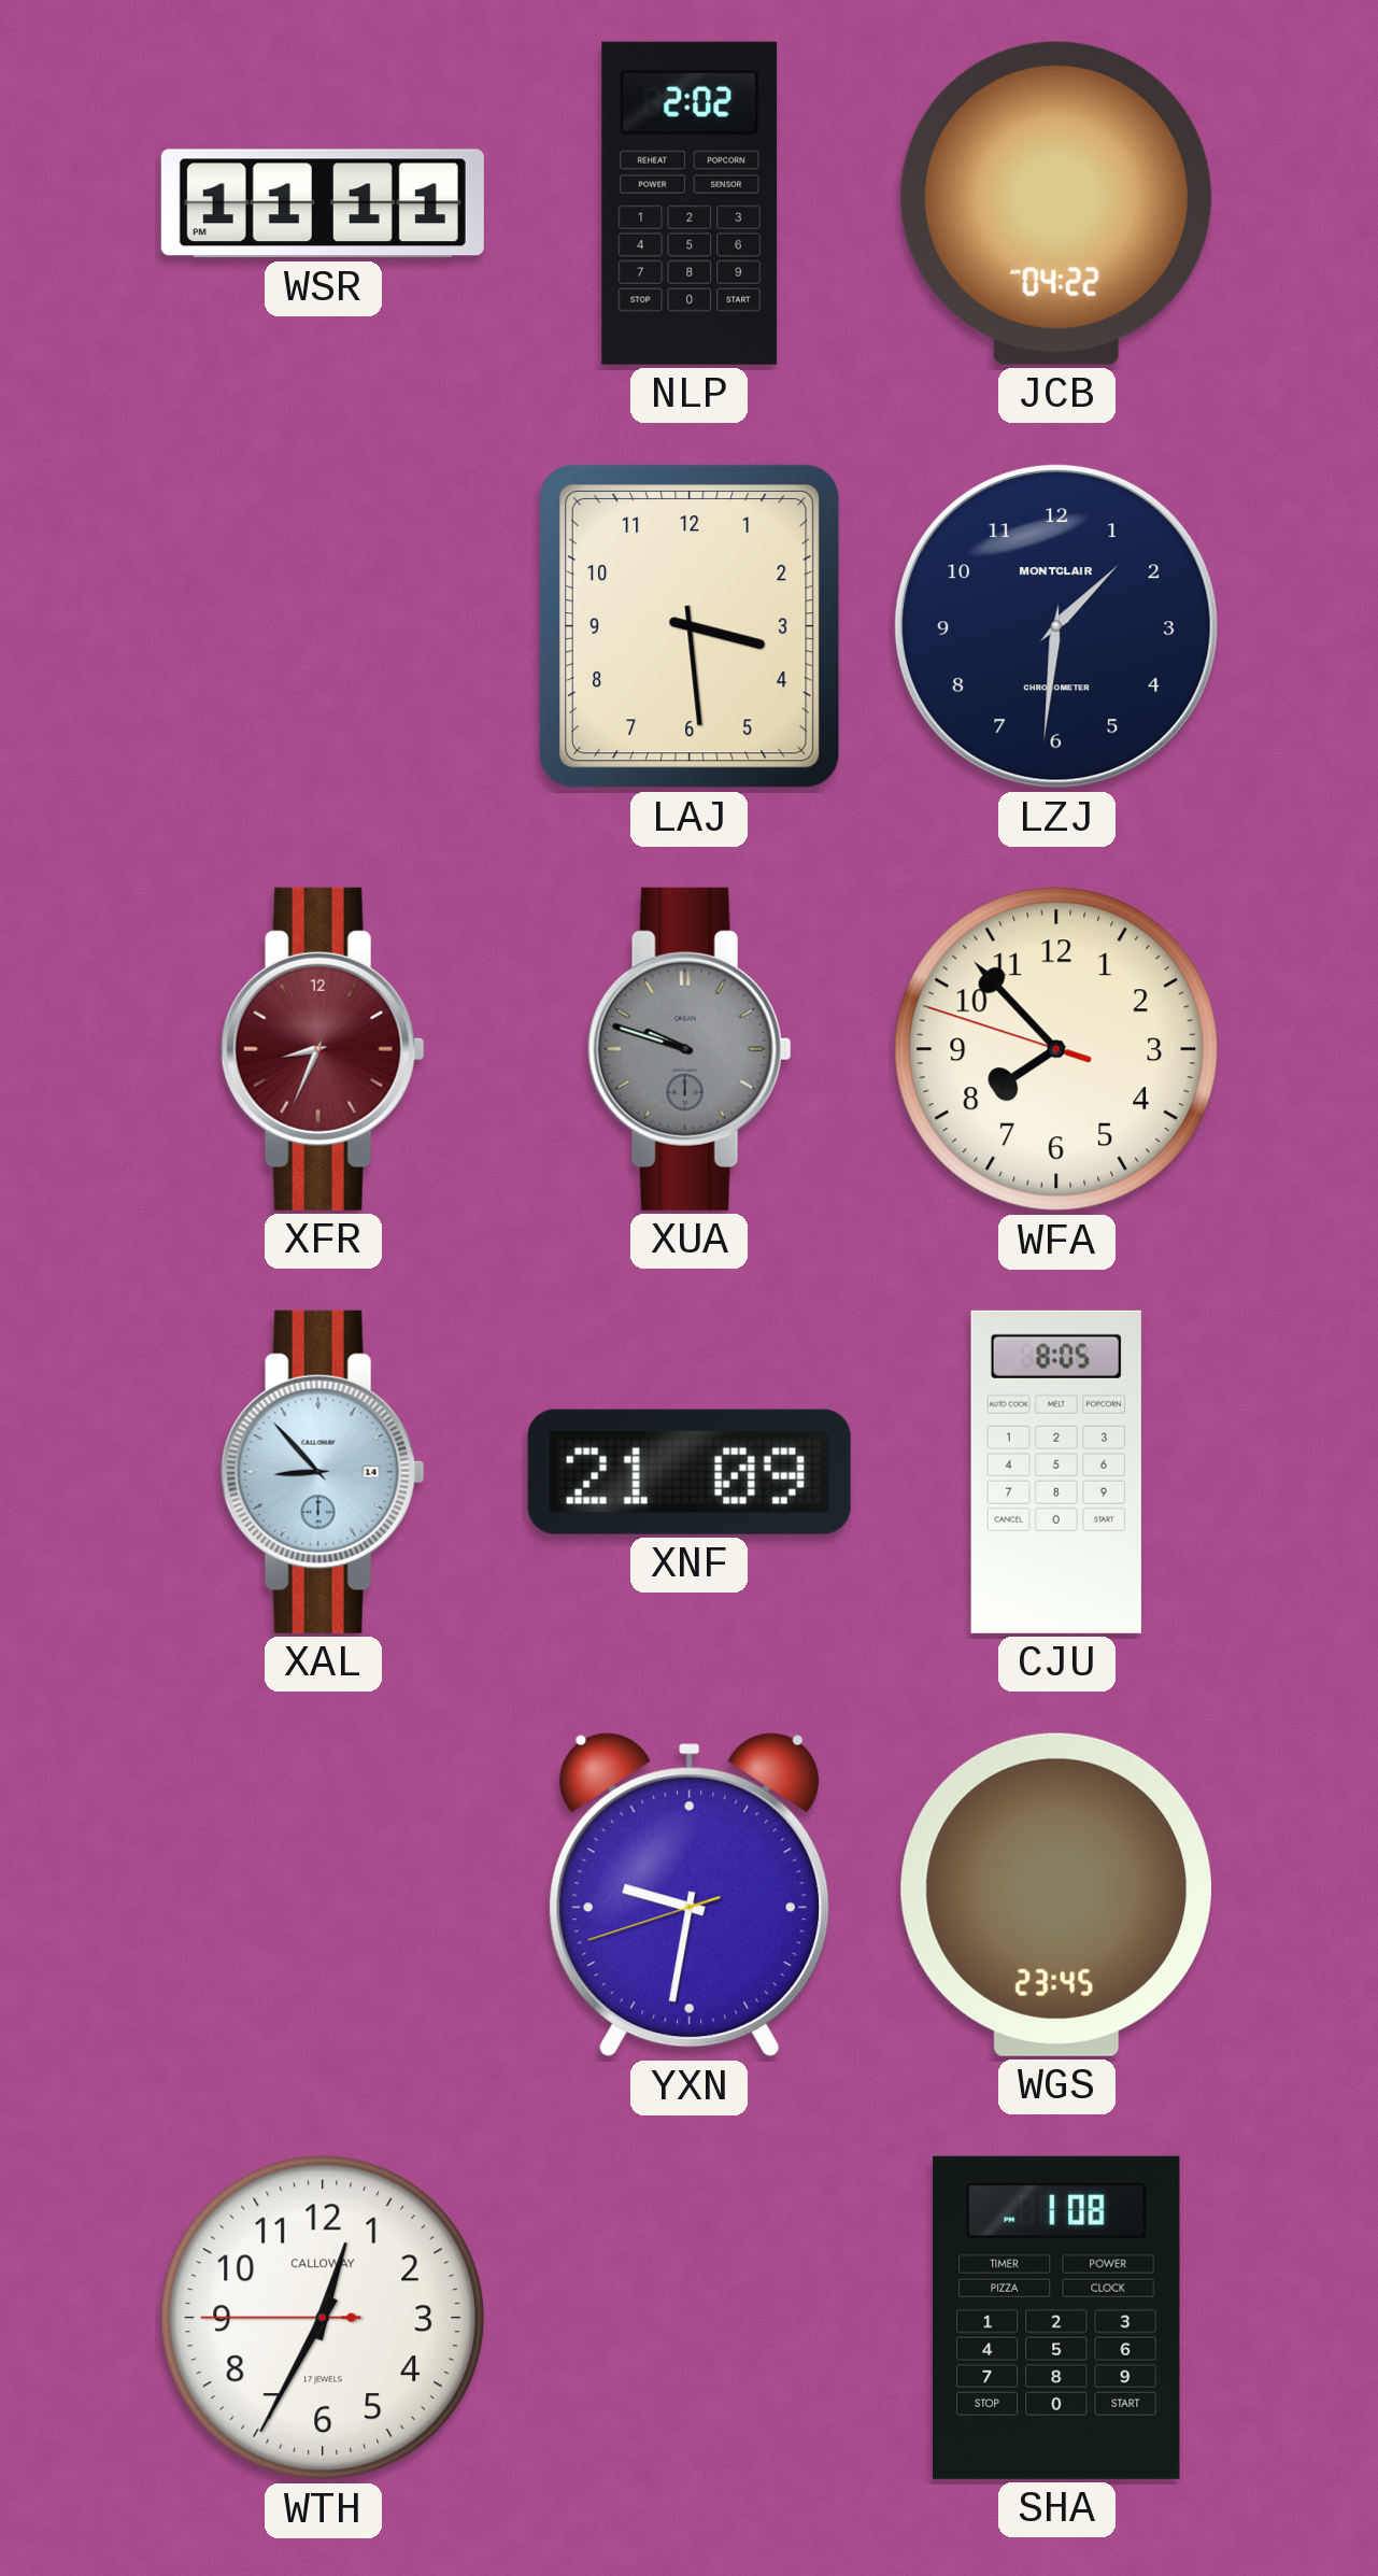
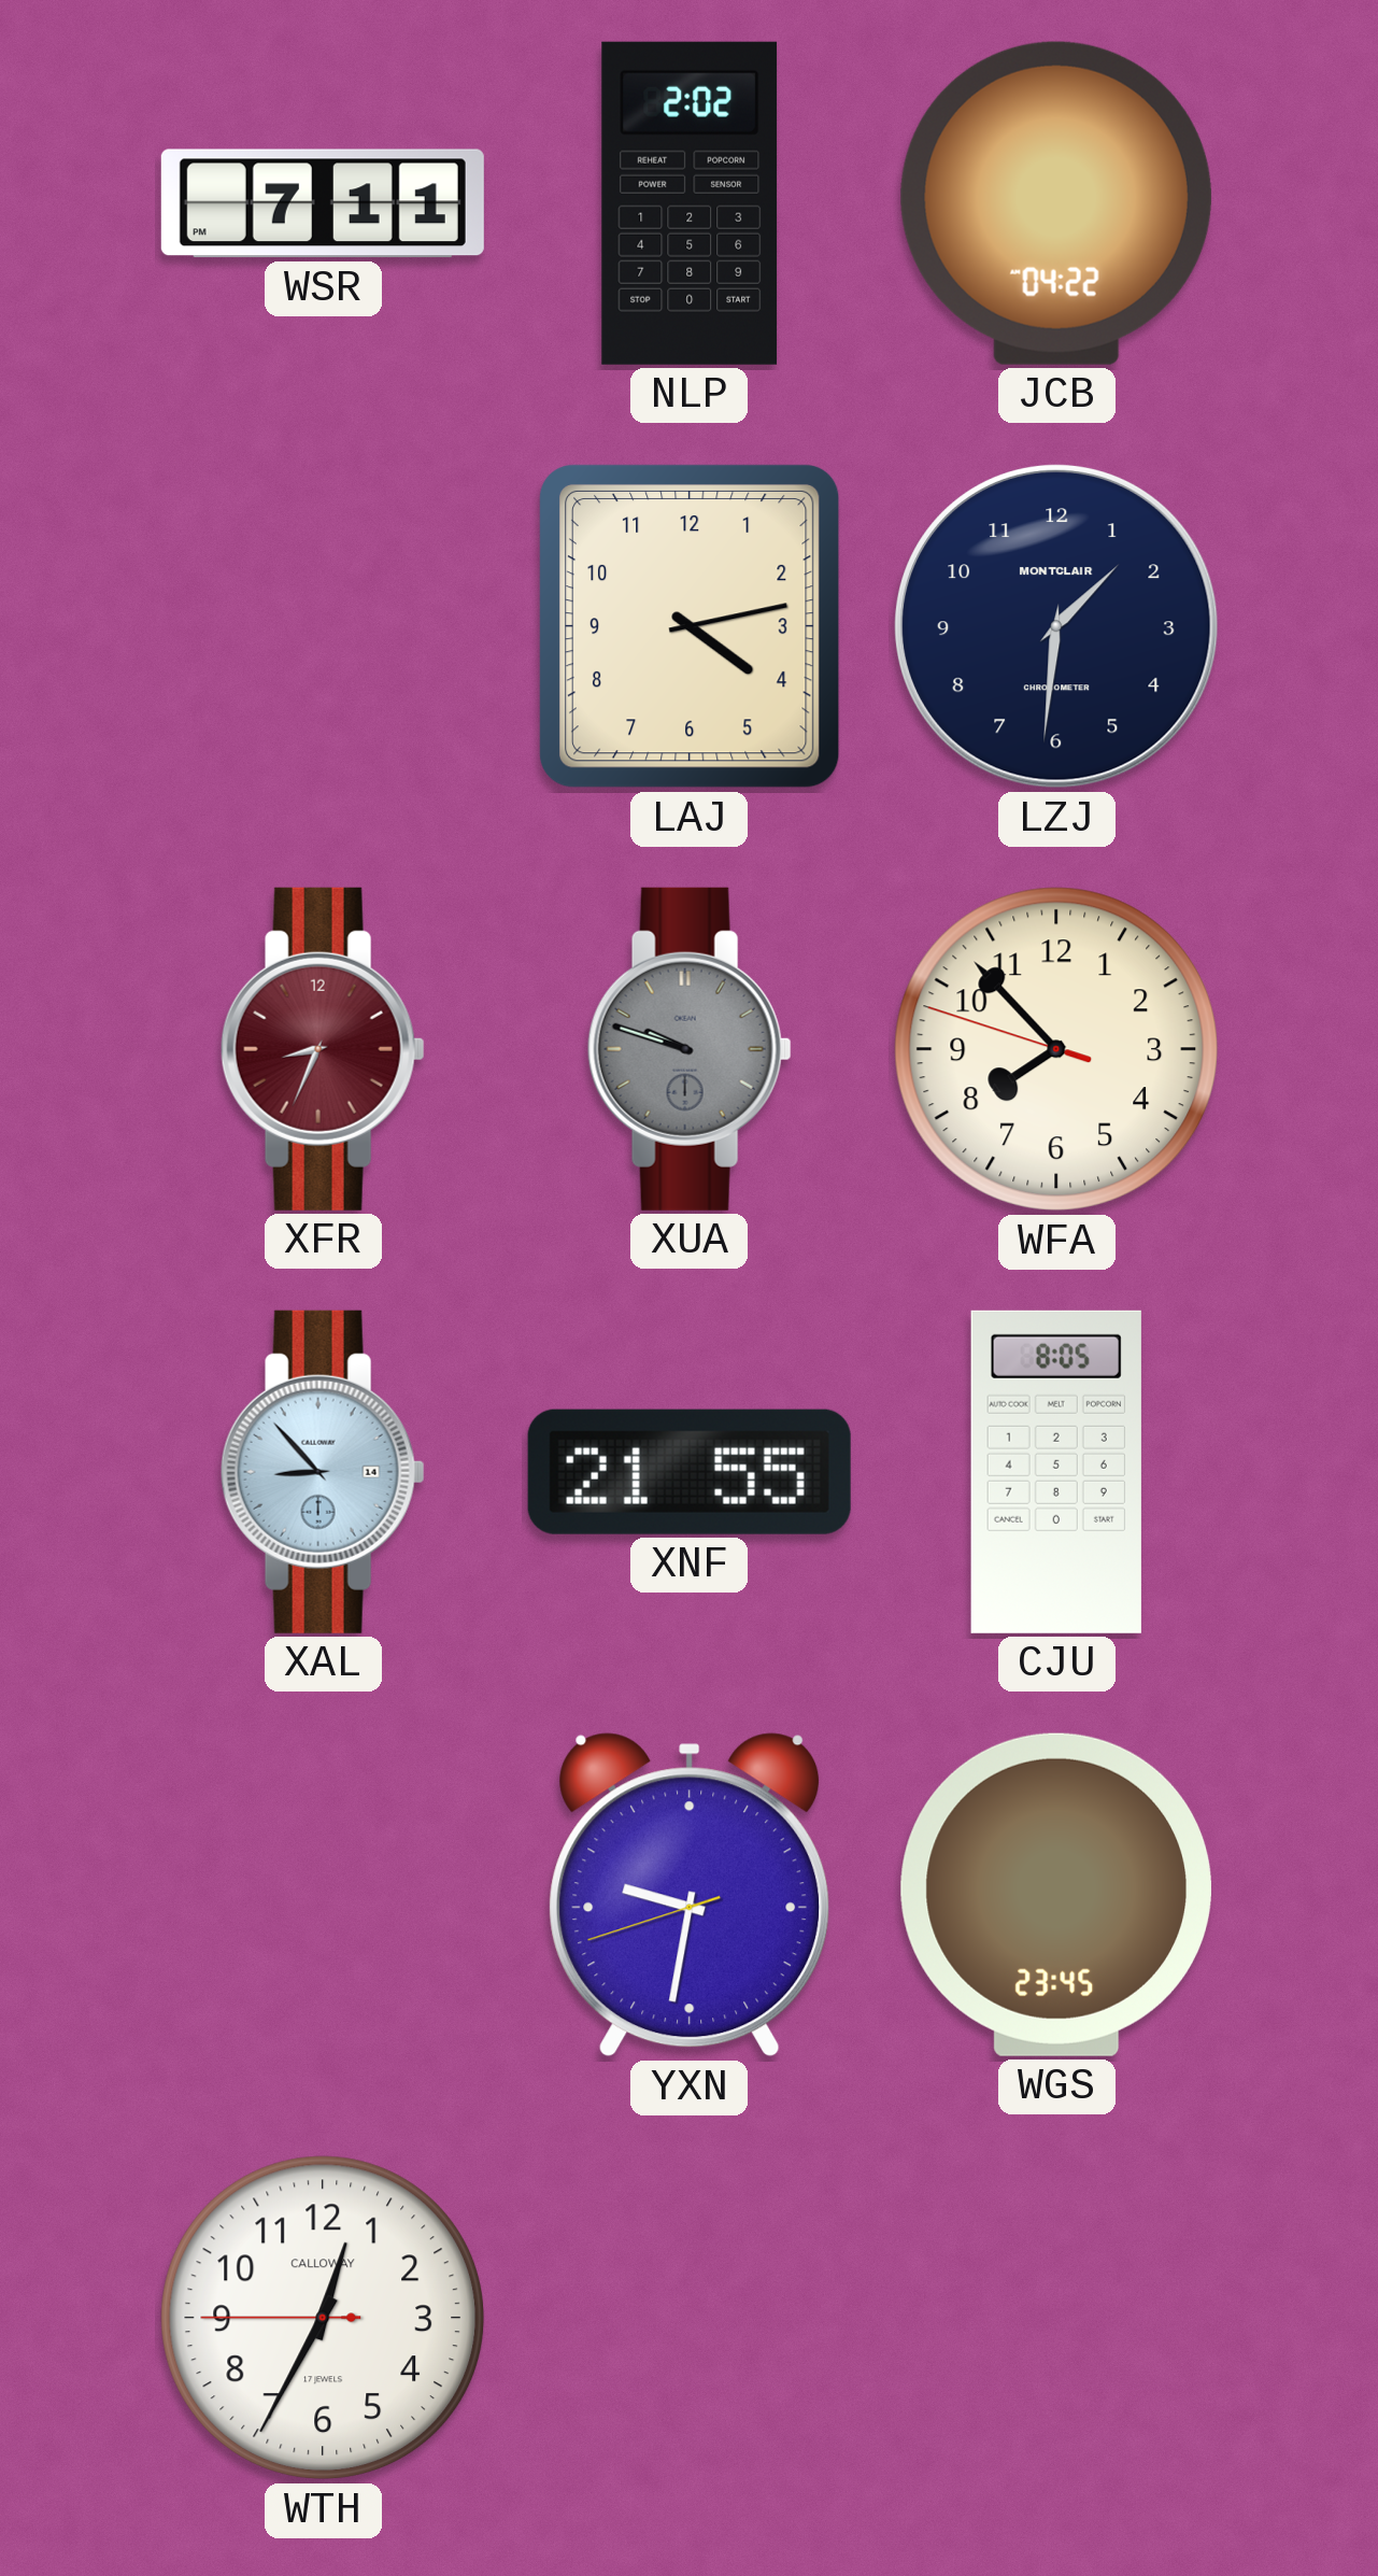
WSR: 11:11 -> 7:11 (323, 203)
LAJ: 3:29 -> 4:13 (690, 626)
XNF: 21:09 -> 21:55 (690, 1472)
SHA: 1:08 -> none (1056, 2318)
